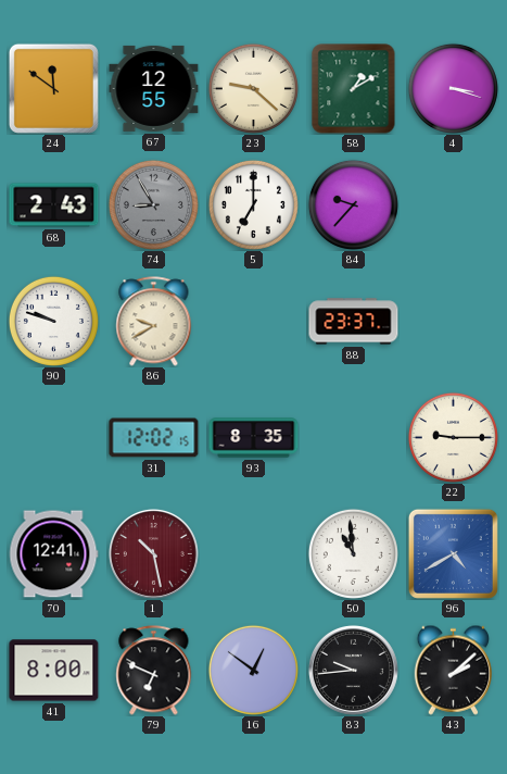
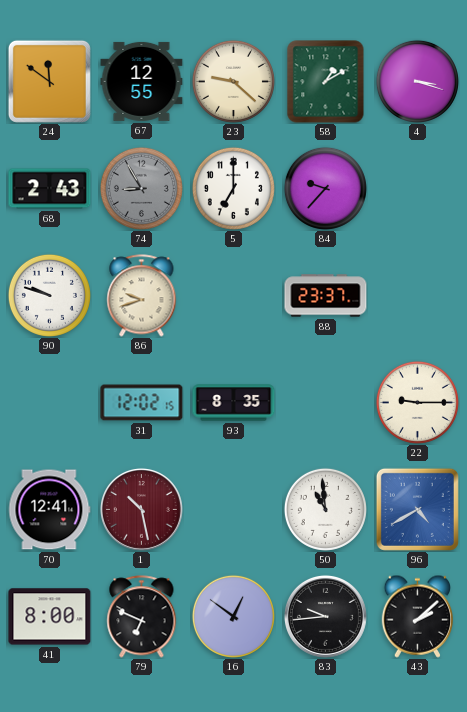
86: 9:40 -> 9:42 (142, 296)
